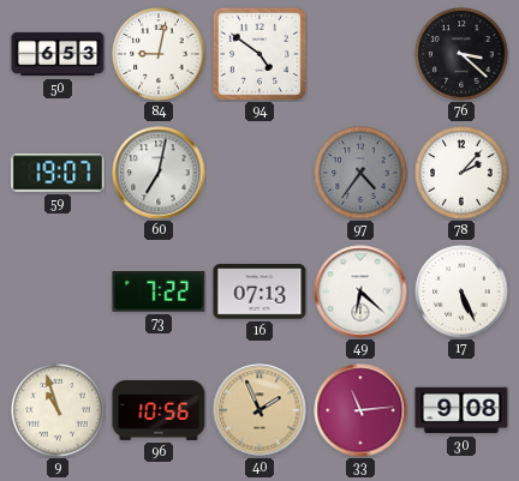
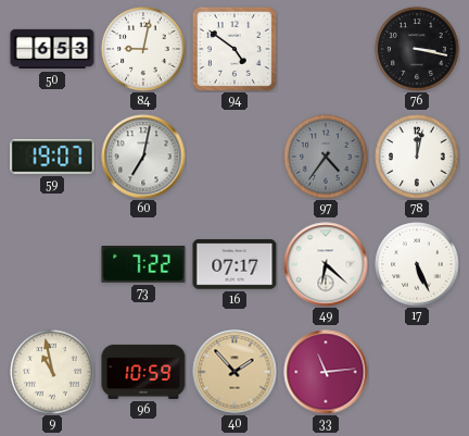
76: 3:22 -> 3:17 (417, 49)
78: 2:07 -> 12:02 (417, 157)
16: 07:13 -> 07:17 (234, 264)
9: 10:57 -> 10:58 (52, 372)
96: 10:56 -> 10:59 (143, 372)
40: 1:56 -> 1:53 (234, 372)
30: 9:08 -> none (461, 410)
